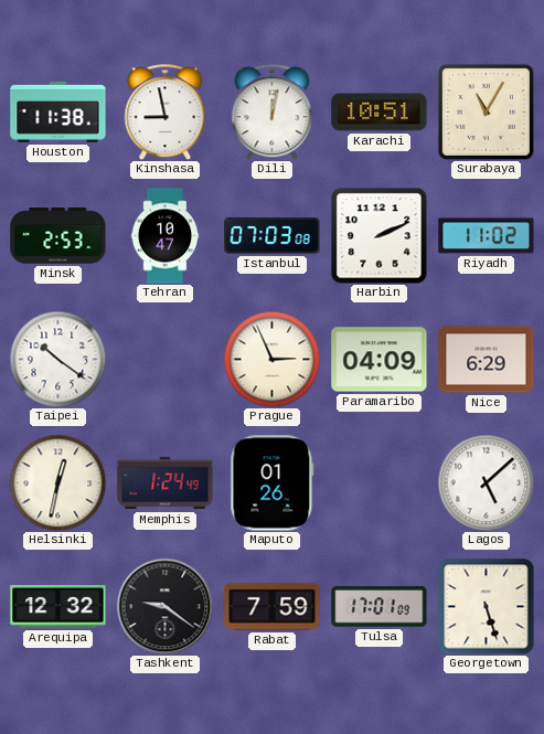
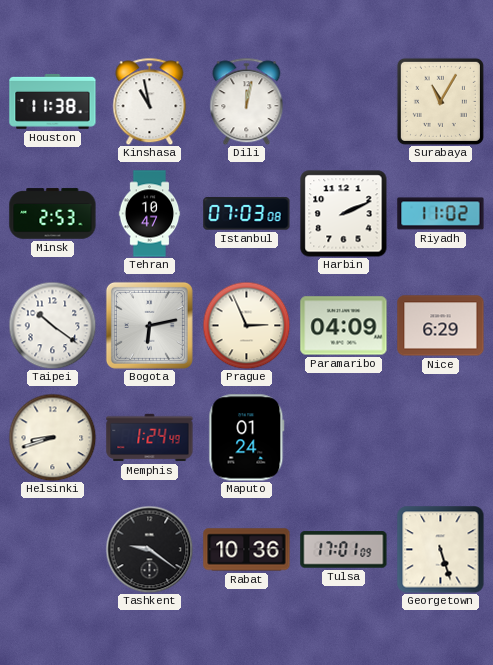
Kinshasa: 8:58 -> 10:58 (150, 101)
Karachi: 10:51 -> none (380, 113)
Bogota: none -> 6:13 (149, 325)
Helsinki: 12:32 -> 8:42 (52, 437)
Maputo: 01:26 -> 01:24 (247, 438)
Lagos: 5:08 -> none (486, 482)
Arequipa: 12:32 -> none (58, 607)
Rabat: 7:59 -> 10:36 (247, 550)
